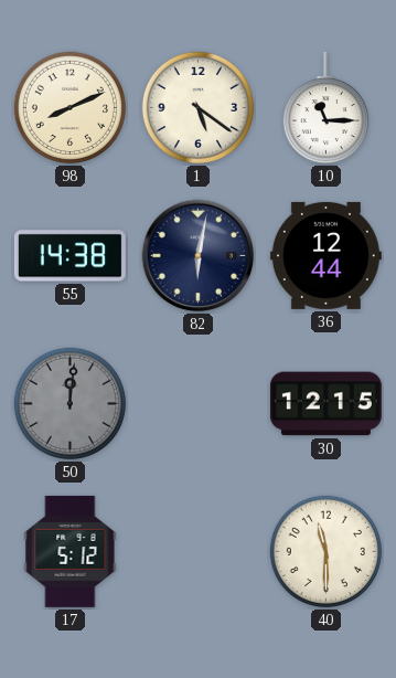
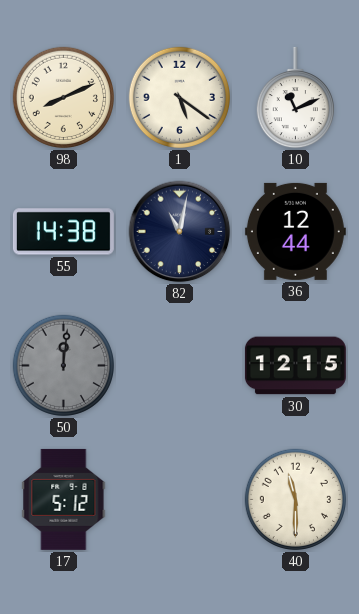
10: 11:15 -> 11:11 (295, 98)
82: 6:02 -> 11:02 (180, 232)
